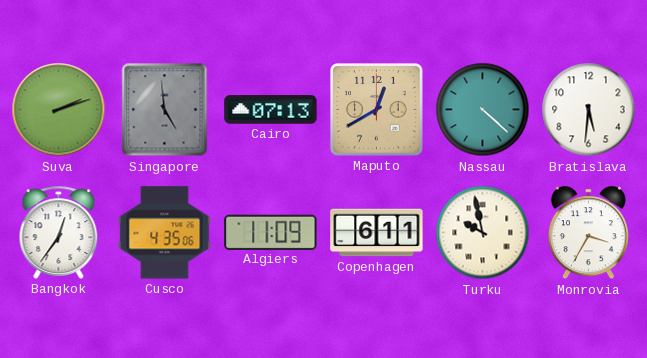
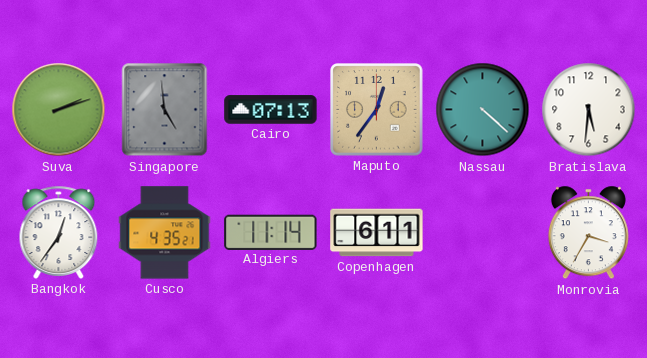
Maputo: 12:40 -> 12:36 (377, 110)
Cusco: 4:35:06 -> 4:35:21 (165, 233)
Algiers: 11:09 -> 11:14 (271, 232)
Turku: 9:58 -> none (483, 233)
